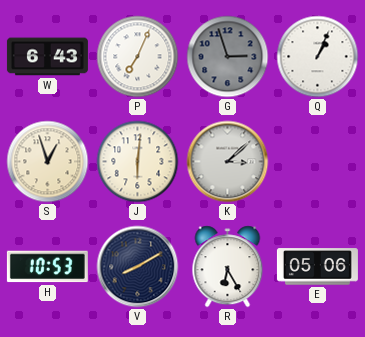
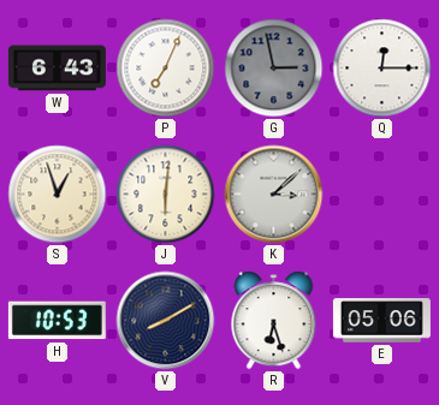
G: 2:57 -> 2:58 (274, 69)
Q: 1:04 -> 12:15 (382, 69)
R: 6:25 -> 6:27 (274, 321)
